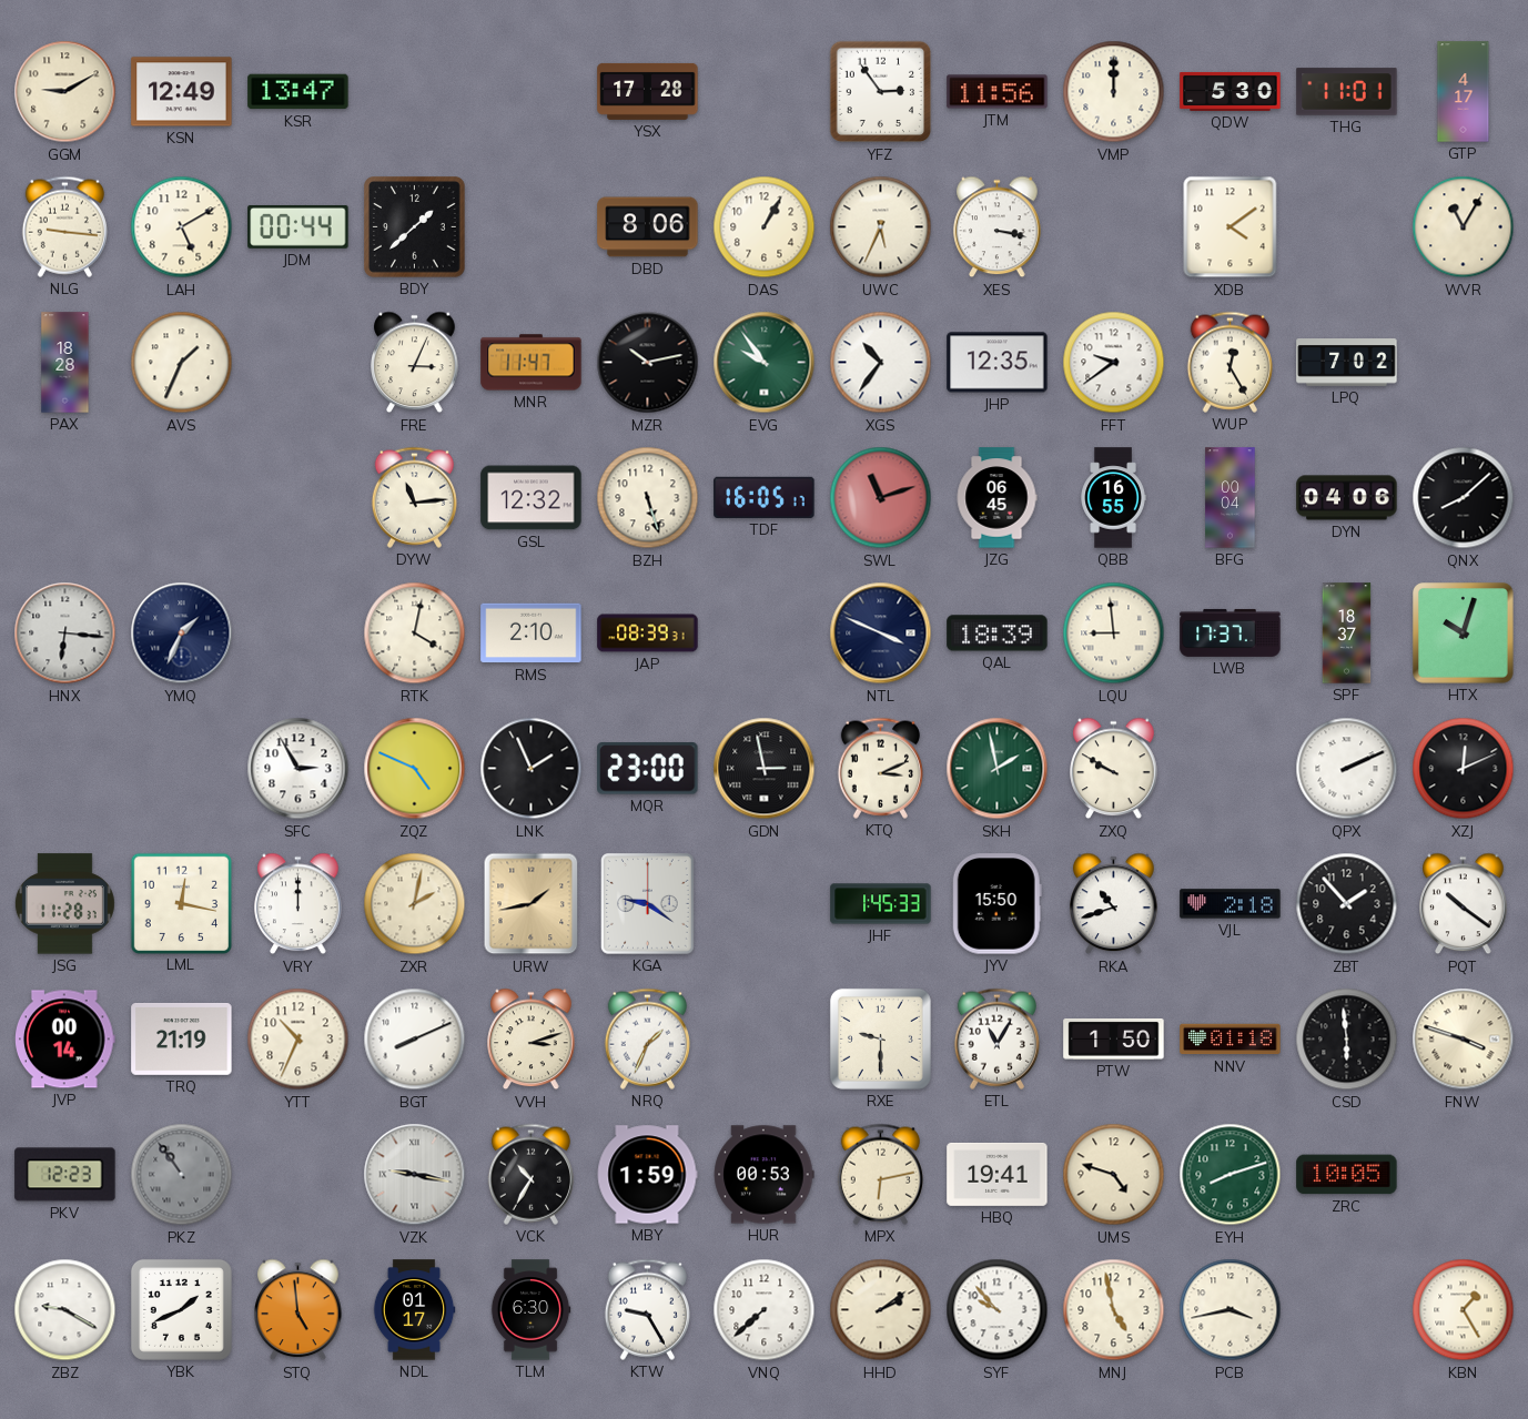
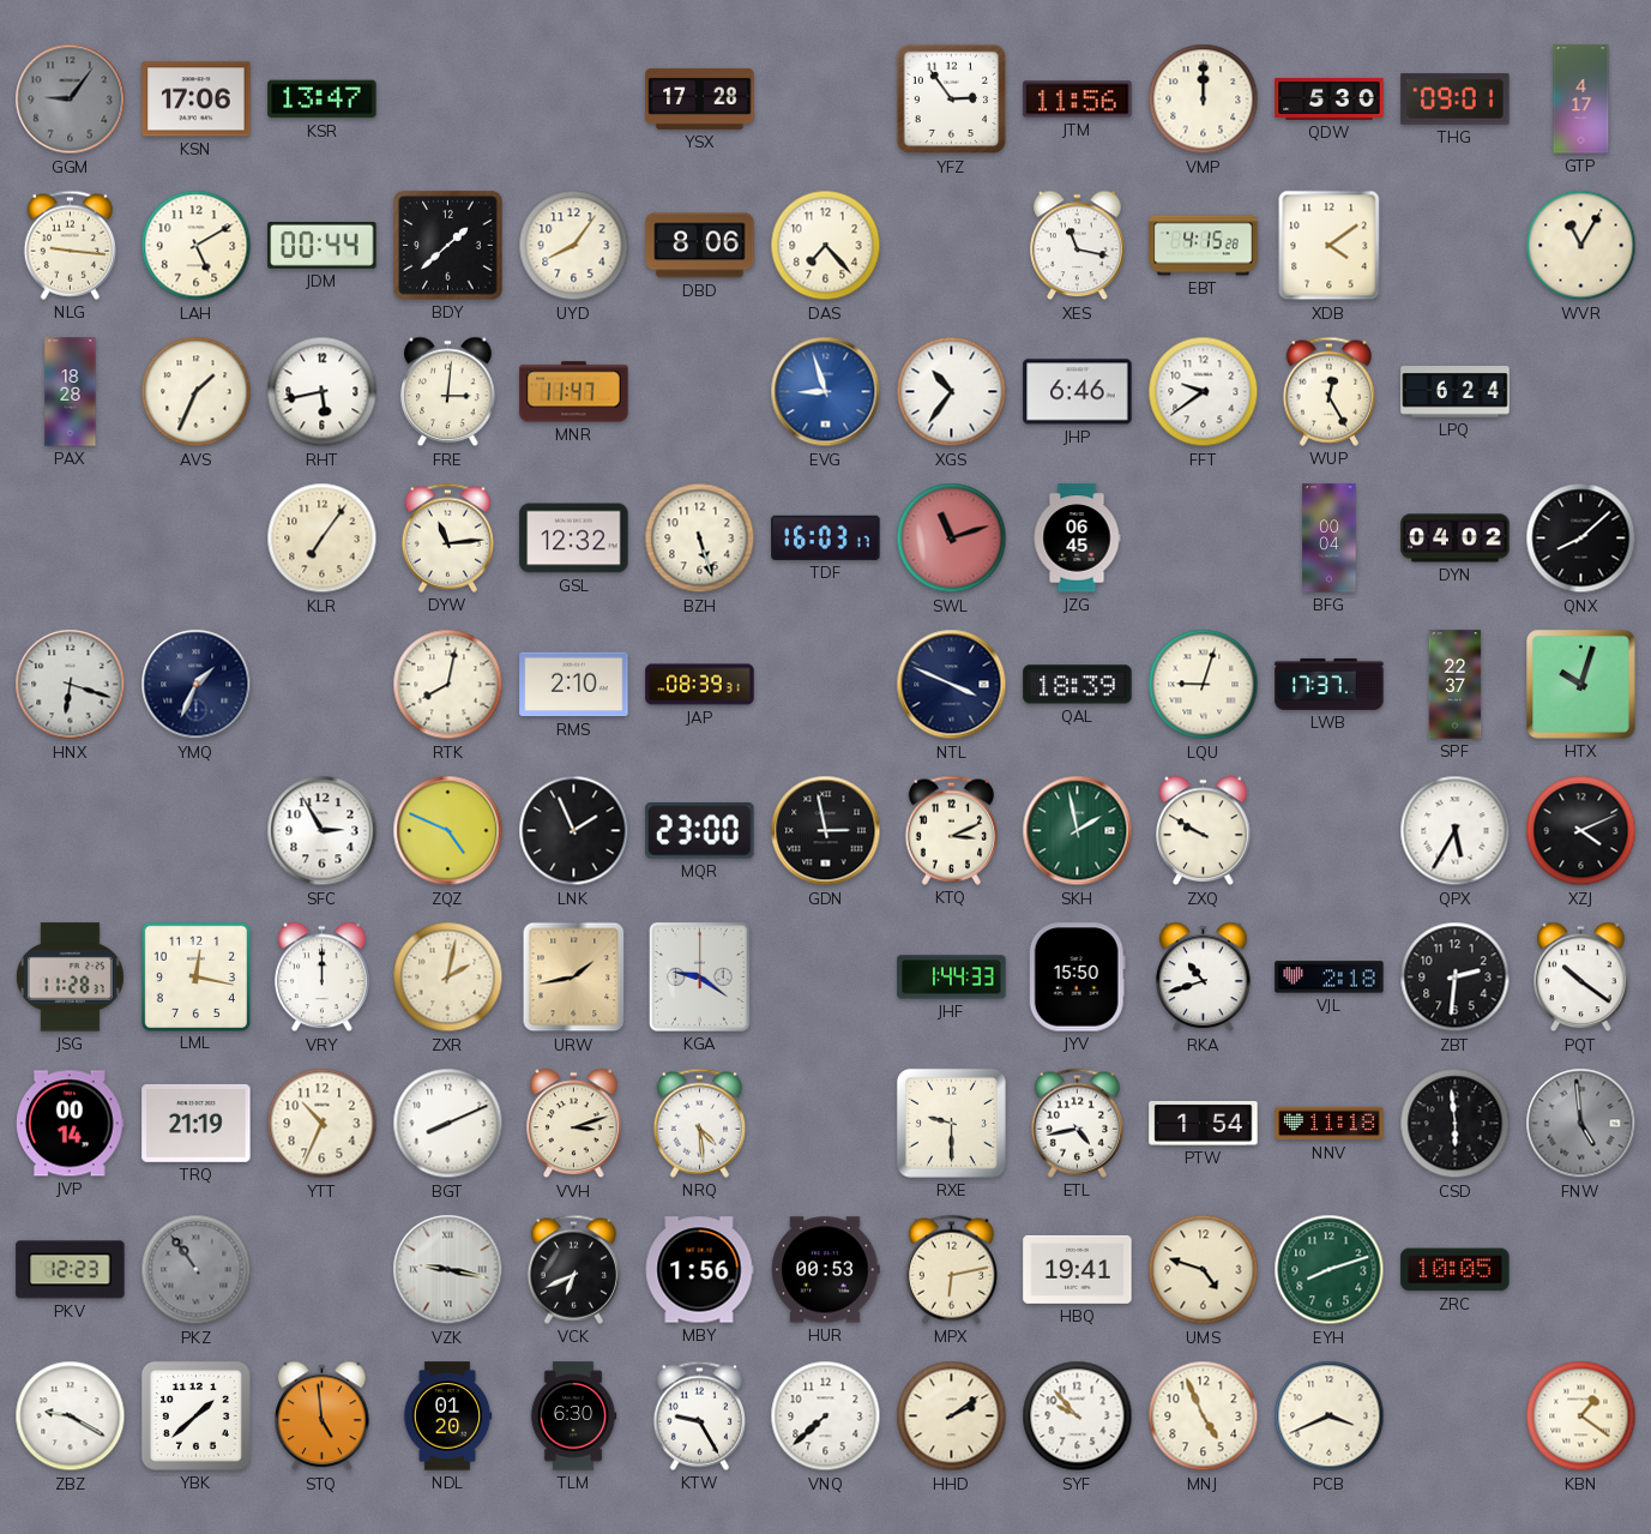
GGM: 9:10 -> 9:06 (71, 100)
GGM dial: cream -> grey (71, 100)
KSN: 12:49 -> 17:06 (197, 100)
THG: 11:01 -> 09:01 (1456, 100)
UYD: none -> 8:06 (574, 246)
DAS: 1:05 -> 7:23 (826, 246)
UWC: 5:34 -> none (881, 227)
XES: 3:17 -> 11:17 (1078, 246)
EBT: none -> 4:15 (1204, 246)
RHT: none -> 5:43 (323, 392)
FRE: 3:04 -> 3:01 (448, 392)
MZR: 10:13 -> none (648, 363)
EVG: 9:54 -> 8:57 (826, 392)
EVG dial: green -> blue (826, 392)
JHP: 12:35 -> 6:46 (1078, 392)
LPQ: 7:02 -> 6:24 (1456, 392)
KLR: none -> 7:06 (323, 539)
TDF: 16:05 -> 16:03 (826, 537)
QBB: 16:55 -> none (1113, 498)
DYN: 04:06 -> 04:02 (1456, 539)
HNX: 6:16 -> 6:18 (71, 685)
RTK: 4:02 -> 8:02 (448, 685)
LQU: 8:59 -> 9:03 (1204, 685)
SPF: 18:37 -> 22:37 (1456, 685)
QPX: 2:11 -> 5:35 (1456, 831)
XZJ: 12:11 -> 4:11 (1581, 831)
JHF: 1:45 -> 1:44 (952, 977)
ZBT: 1:53 -> 2:31 (1456, 977)
NRQ: 1:34 -> 4:29 (699, 1123)
ETL: 11:05 -> 4:43 (1077, 1123)
PTW: 1:50 -> 1:54 (1204, 1124)
NNV: 01:18 -> 11:18 (1330, 1124)
FNW: 3:48 -> 4:59 (1581, 1124)
FNW dial: cream -> grey (1581, 1124)
VCK: 10:35 -> 6:41 (573, 1269)
MBY: 1:59 -> 1:56 (699, 1270)
YBK: 1:41 -> 1:38 (195, 1415)
NDL: 01:17 -> 01:20 (447, 1416)
MNJ: 4:58 -> 4:56 (1204, 1416)
PCB: 3:43 -> 3:41 (1330, 1416)
KBN: 1:25 -> 1:21 (1581, 1416)
